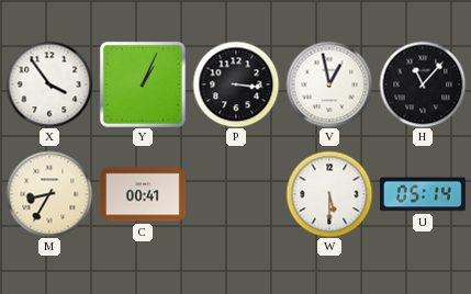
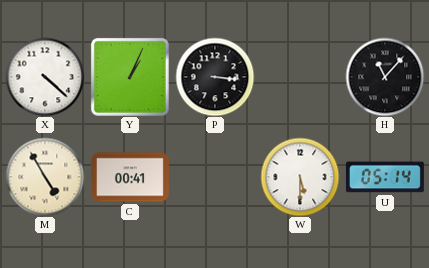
X: 3:54 -> 4:22 (45, 77)
V: 12:58 -> none (329, 84)
M: 8:35 -> 4:55 (45, 177)
